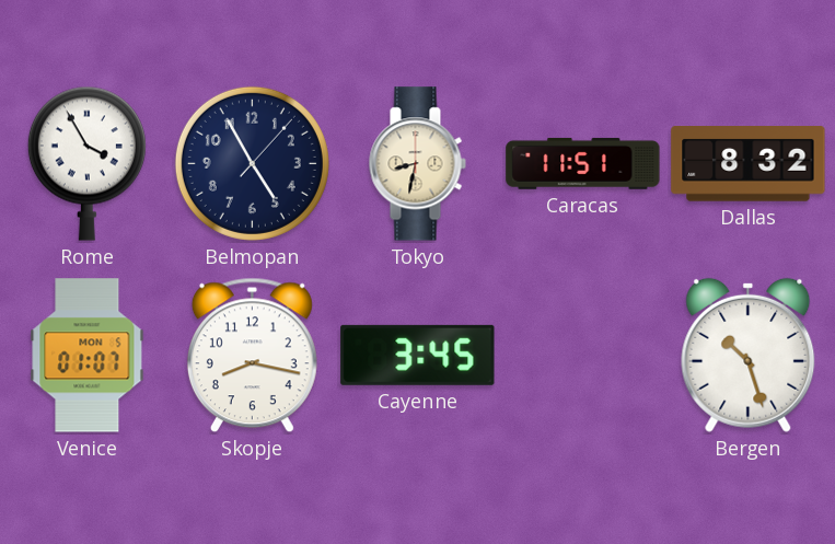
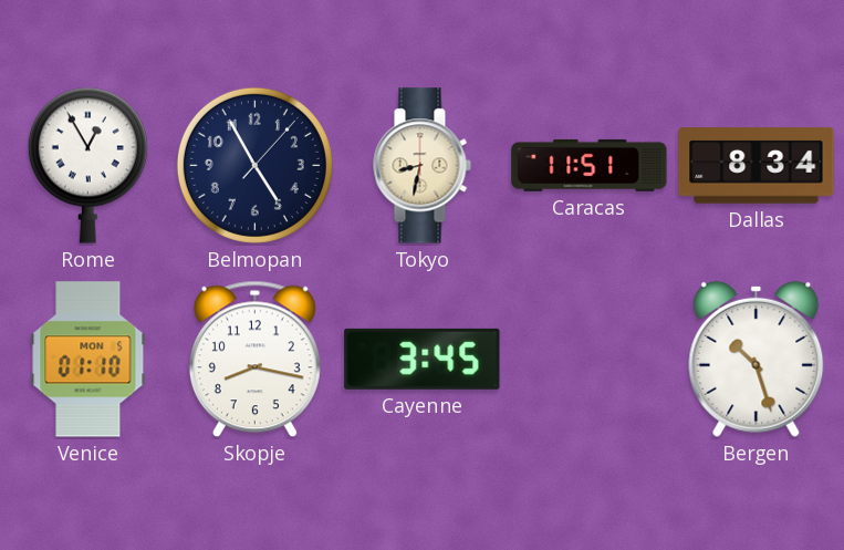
Rome: 3:55 -> 12:55 (87, 165)
Dallas: 8:32 -> 8:34 (757, 166)
Venice: 01:07 -> 01:10 (88, 360)
